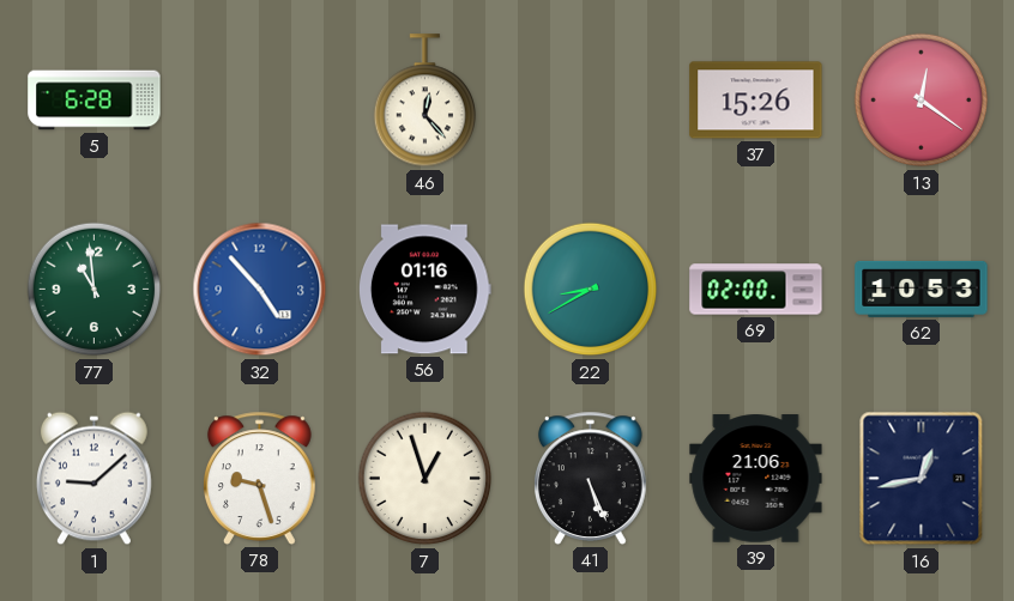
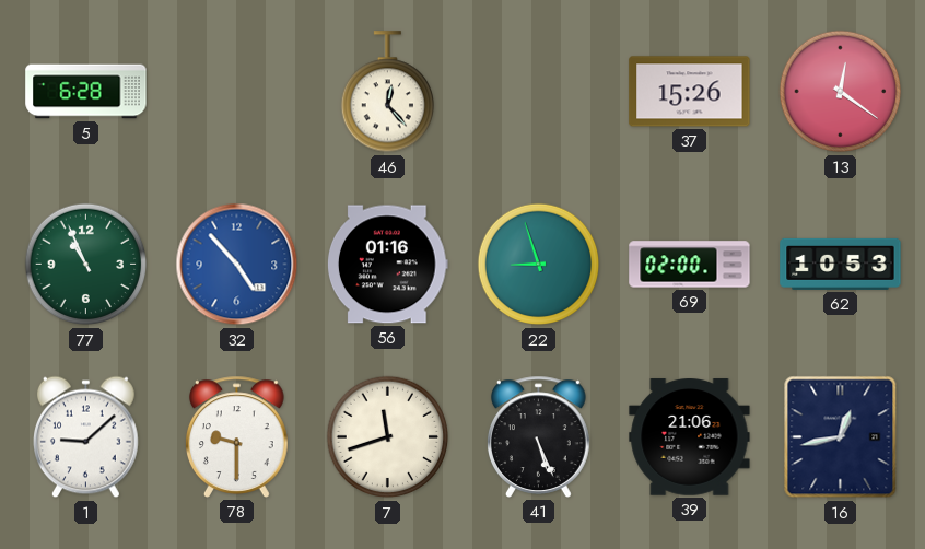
77: 10:59 -> 10:56 (86, 265)
22: 8:40 -> 8:57 (539, 265)
78: 9:27 -> 9:30 (236, 436)
7: 12:57 -> 11:42 (388, 437)
